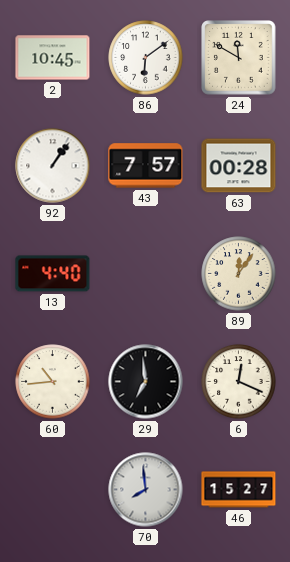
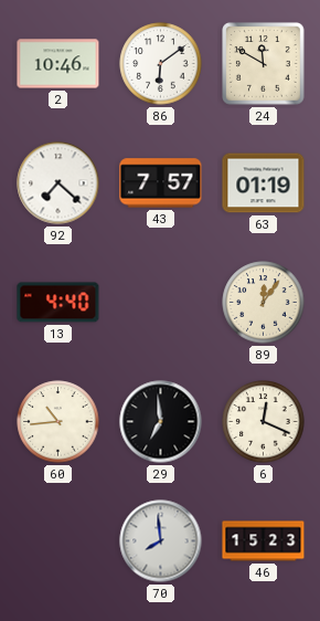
2: 10:45 -> 10:46 (58, 64)
92: 1:06 -> 7:22 (58, 183)
63: 00:28 -> 01:19 (264, 183)
46: 15:27 -> 15:23 (264, 541)
